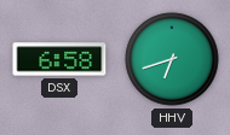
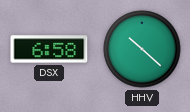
HHV: 6:42 -> 10:22 (142, 49)
